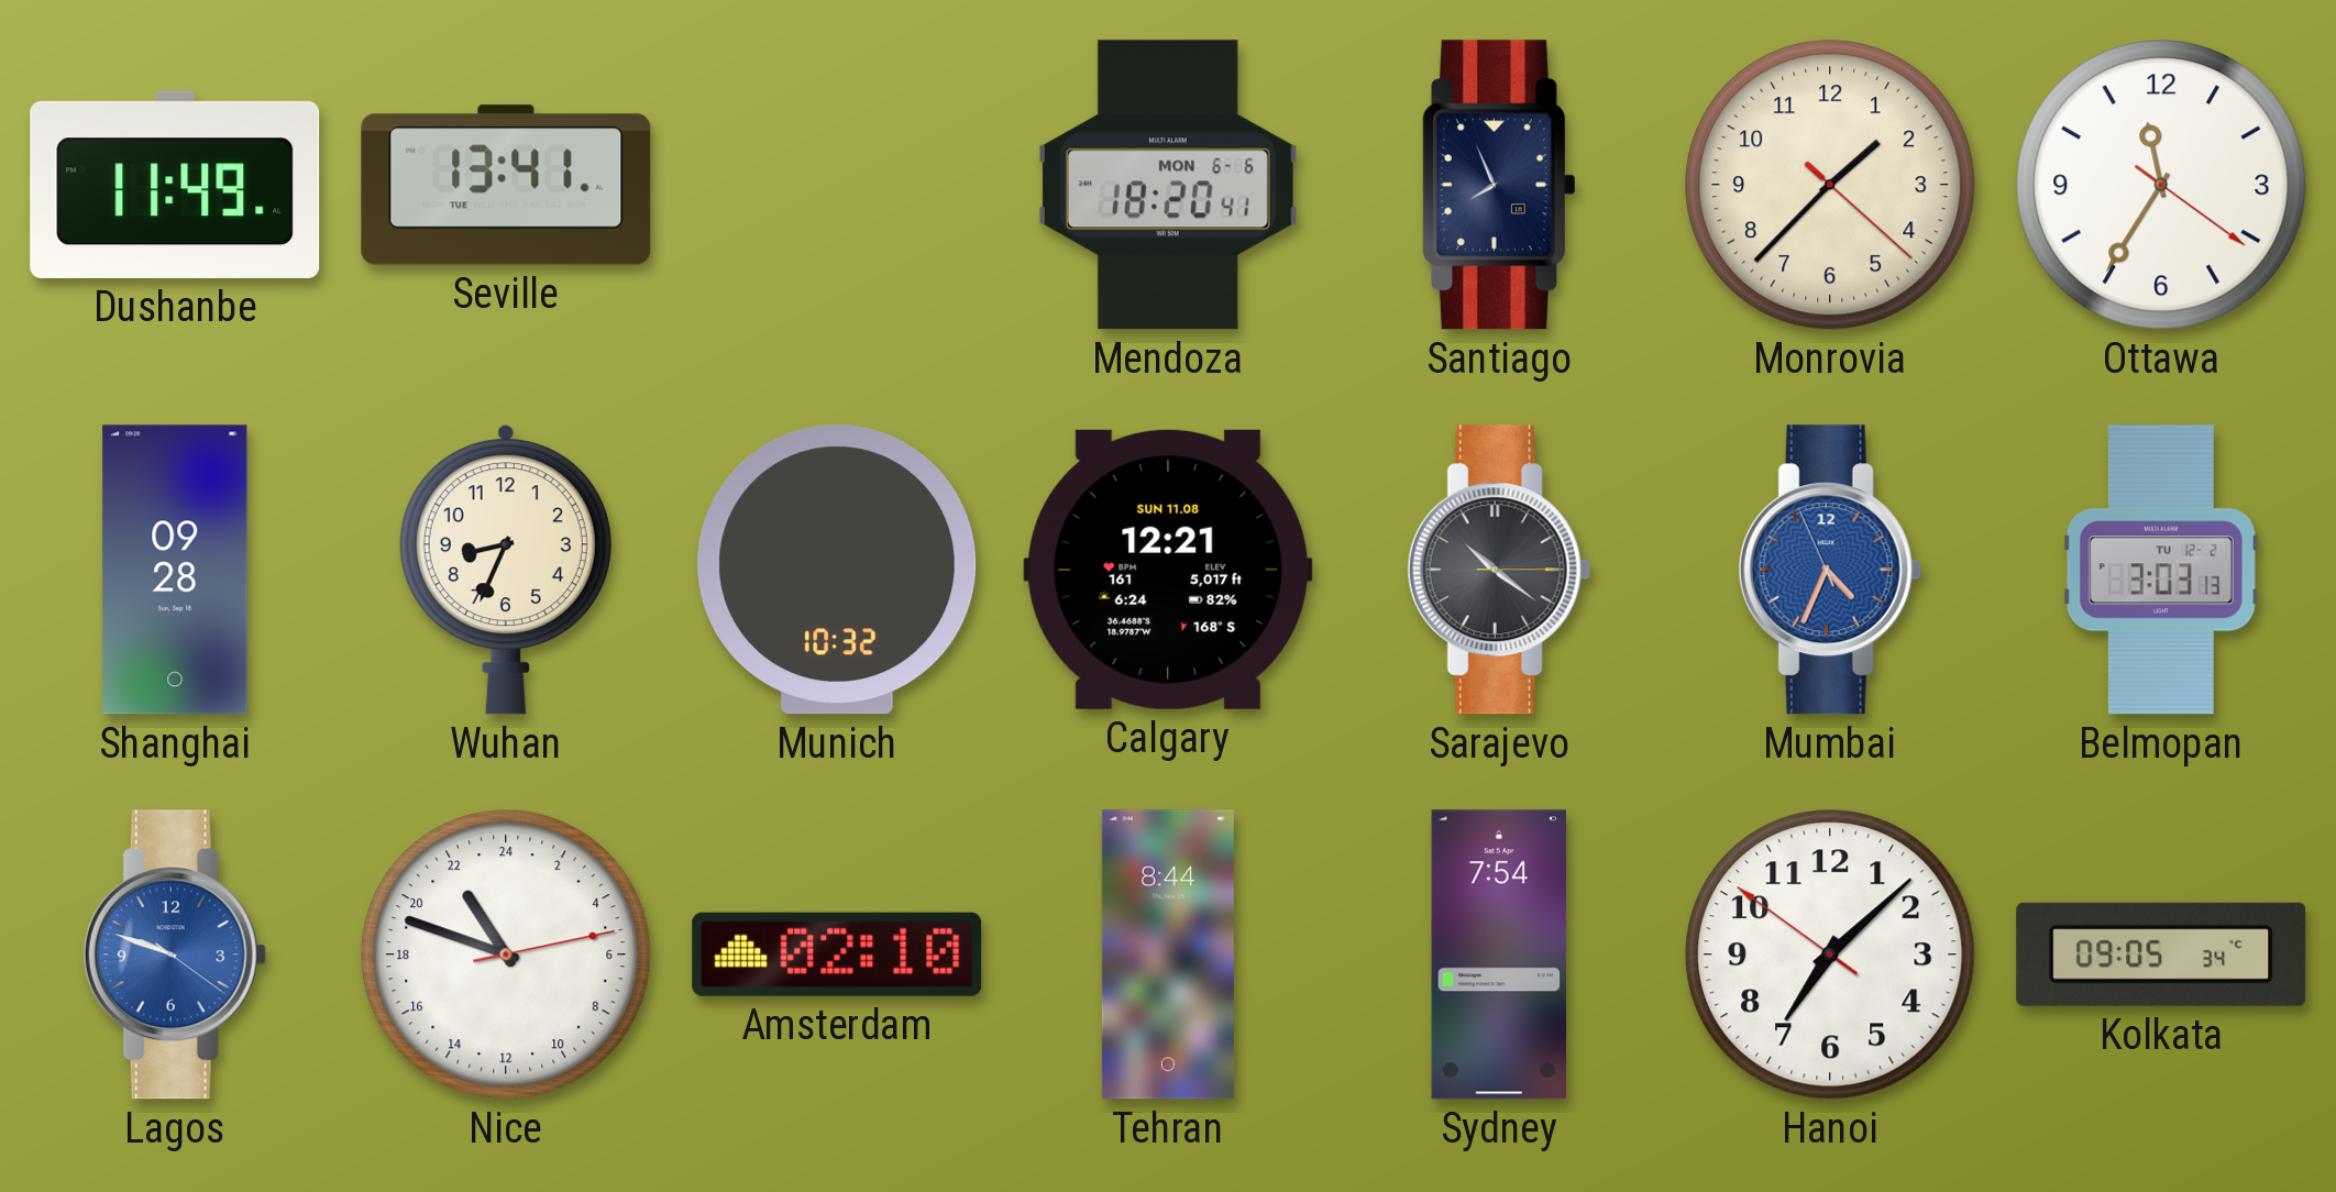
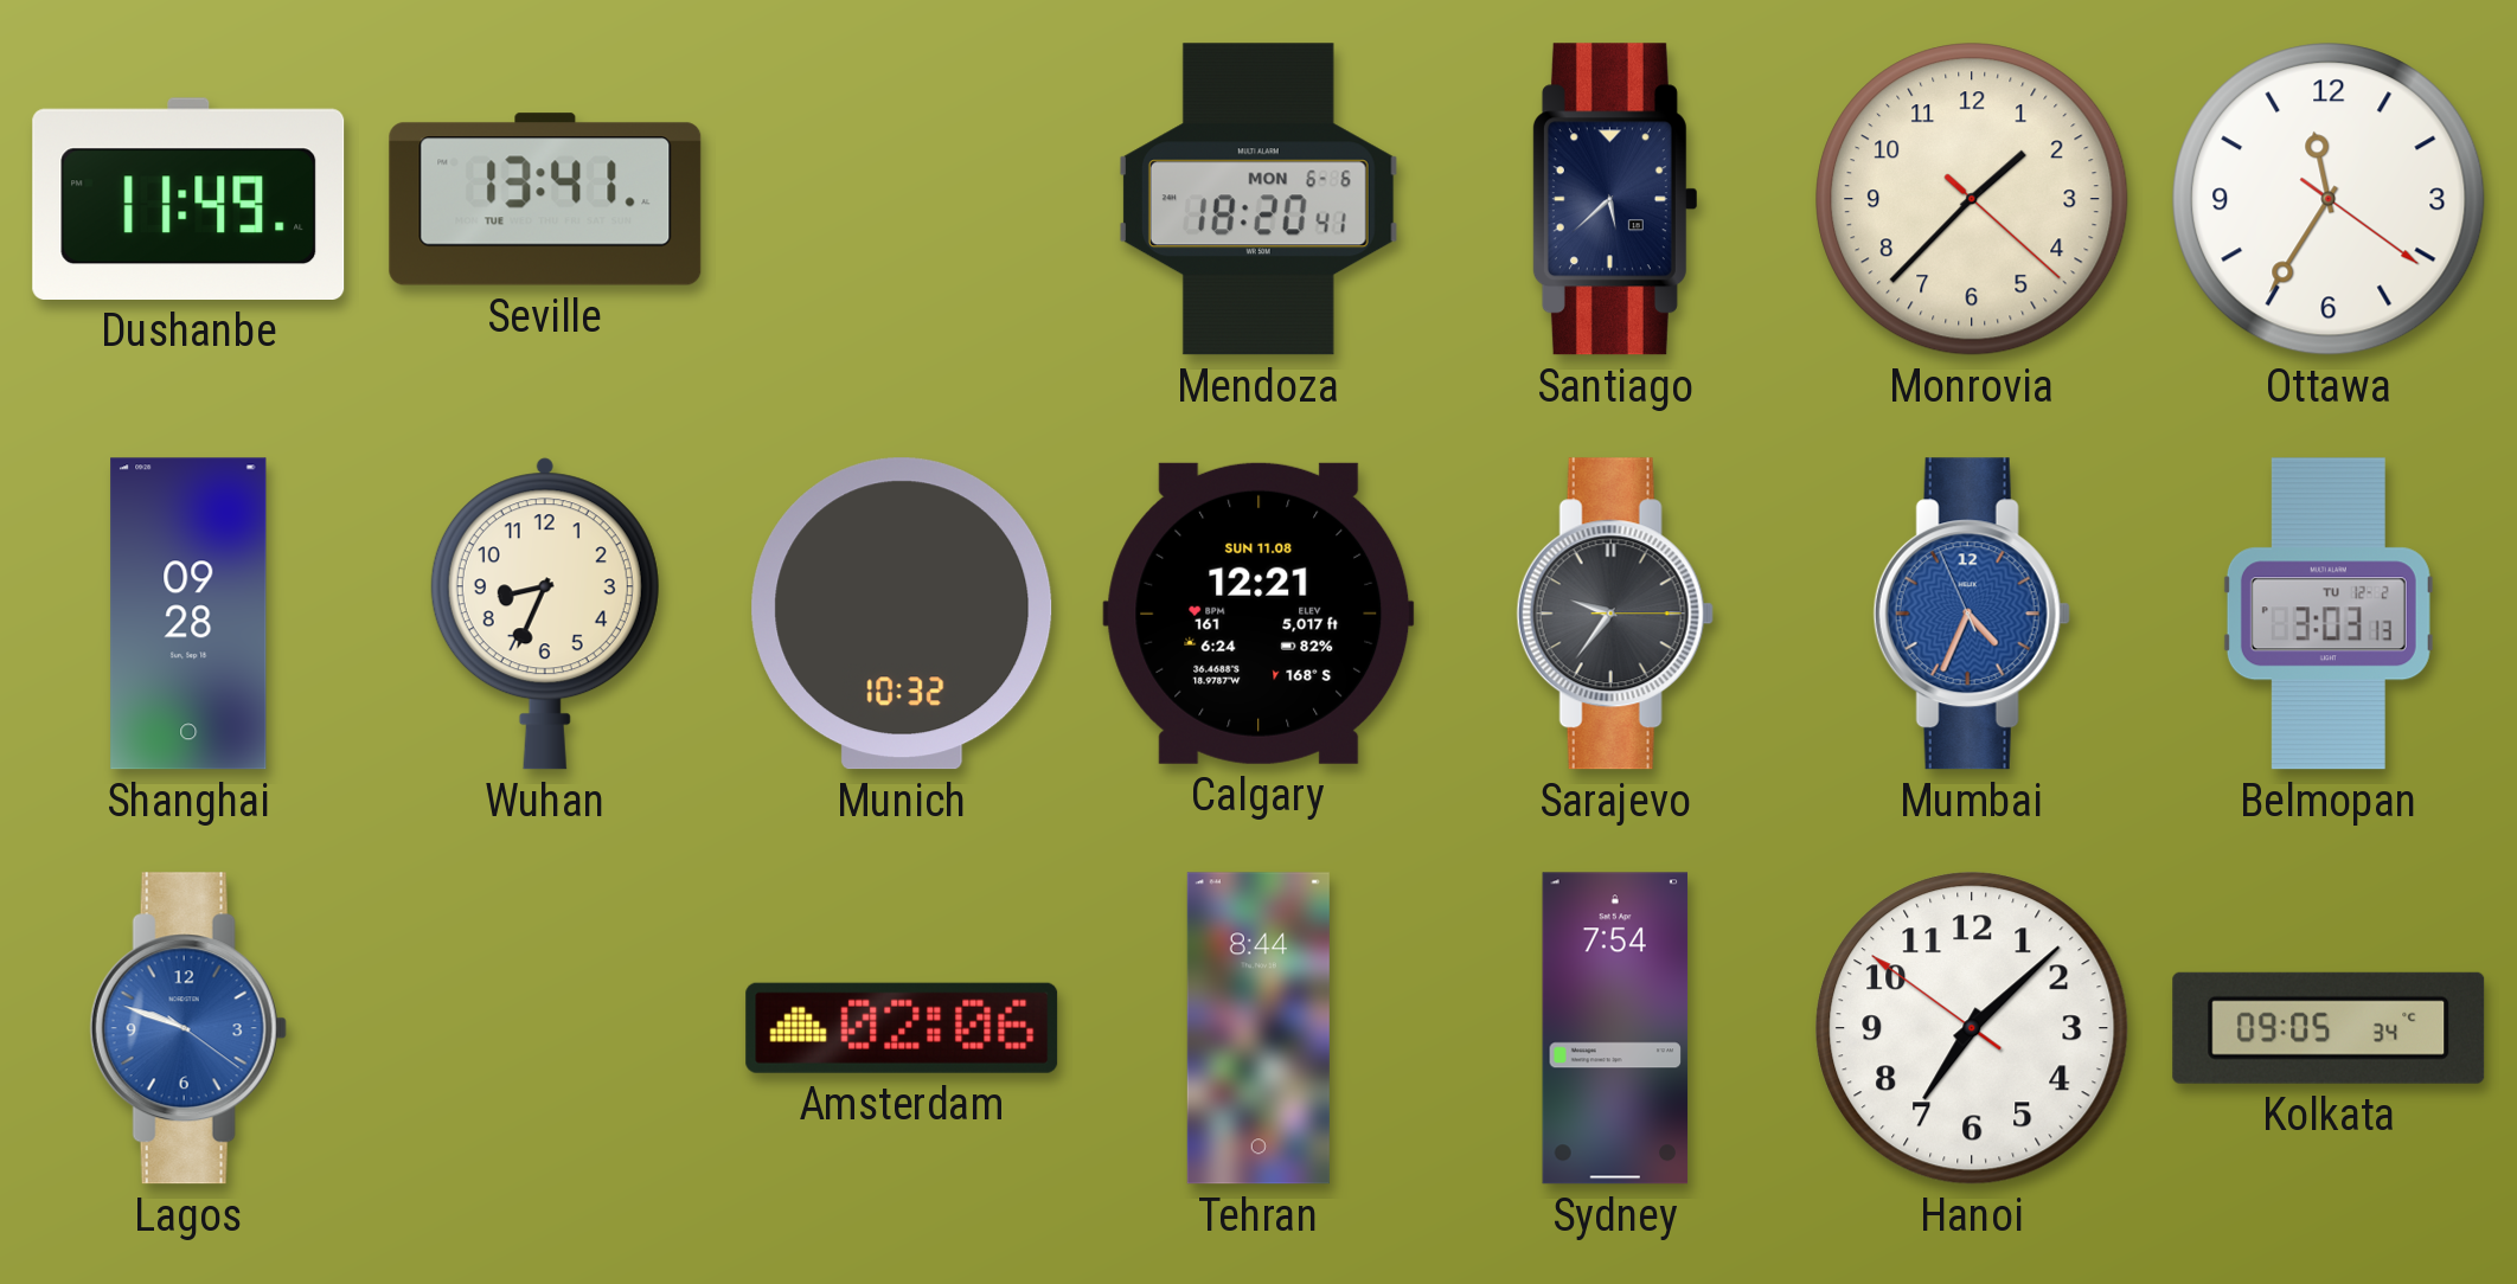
Santiago: 7:56 -> 5:38 (1614, 199)
Sarajevo: 10:21 -> 9:36 (1615, 614)
Nice: 21:48 -> none (506, 954)
Amsterdam: 02:10 -> 02:06 (902, 1028)
